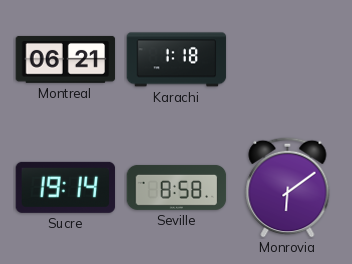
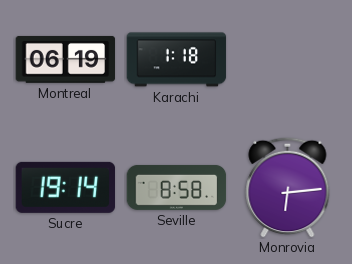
Montreal: 06:21 -> 06:19 (66, 60)
Monrovia: 6:09 -> 6:14 (288, 187)
